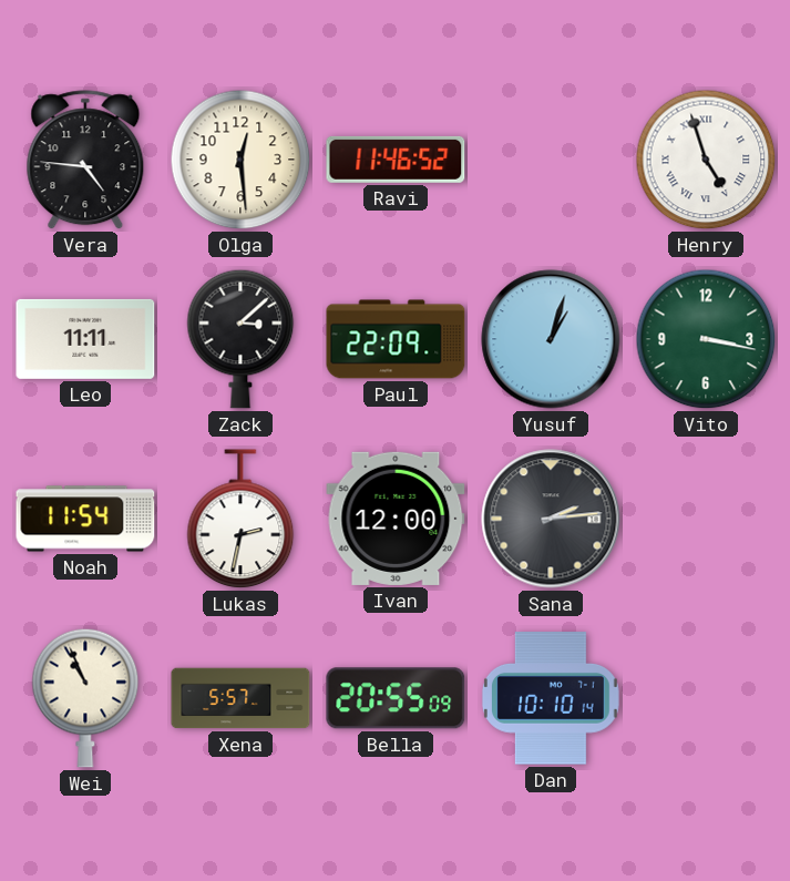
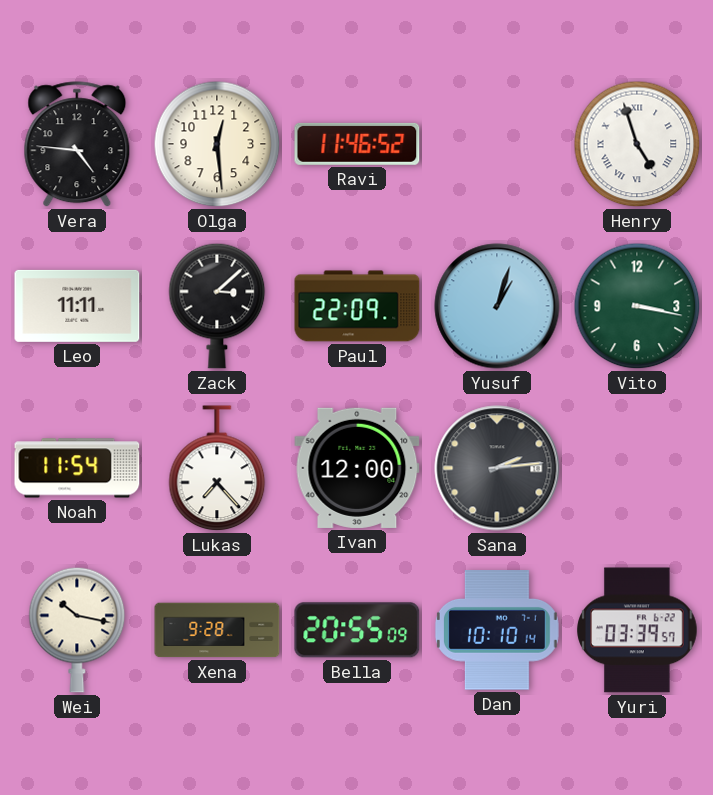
Lukas: 2:32 -> 7:23 (217, 469)
Wei: 10:56 -> 10:17 (77, 630)
Xena: 5:57 -> 9:28 (217, 630)
Yuri: none -> 03:39 (637, 630)
